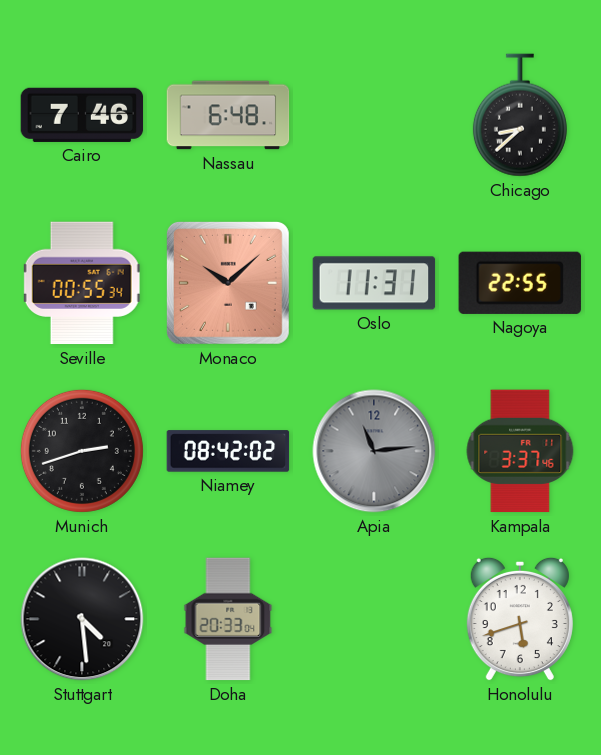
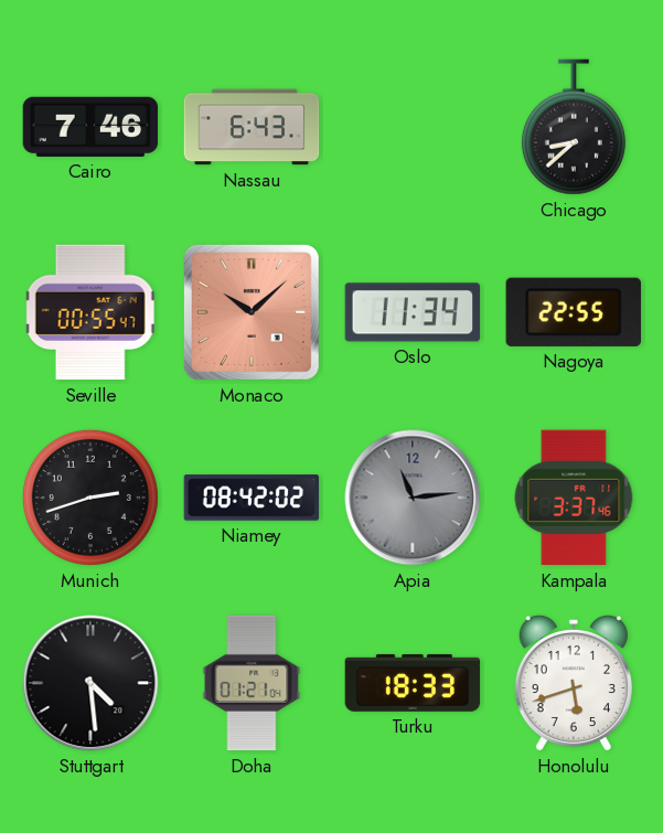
Nassau: 6:48 -> 6:43 (252, 127)
Seville: 00:55:34 -> 00:55:47 (90, 312)
Oslo: 11:31 -> 11:34 (413, 312)
Doha: 20:33 -> 01:21 (252, 683)
Turku: none -> 18:33 (413, 683)
